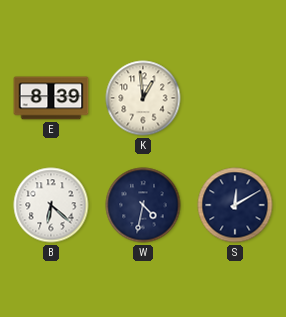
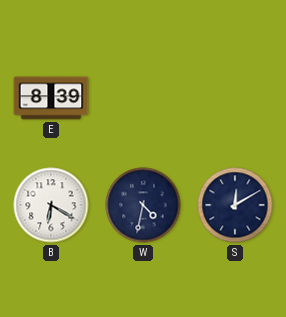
K: 12:59 -> none (143, 98)
B: 6:22 -> 6:20 (51, 205)
